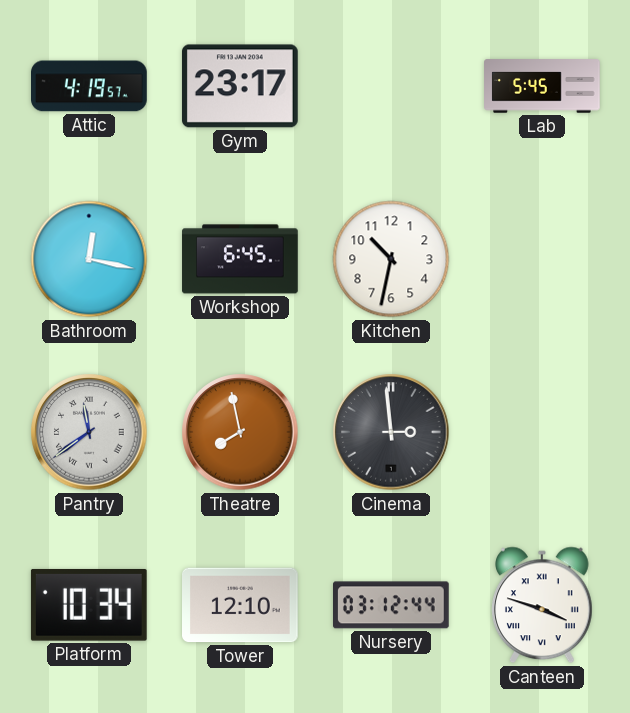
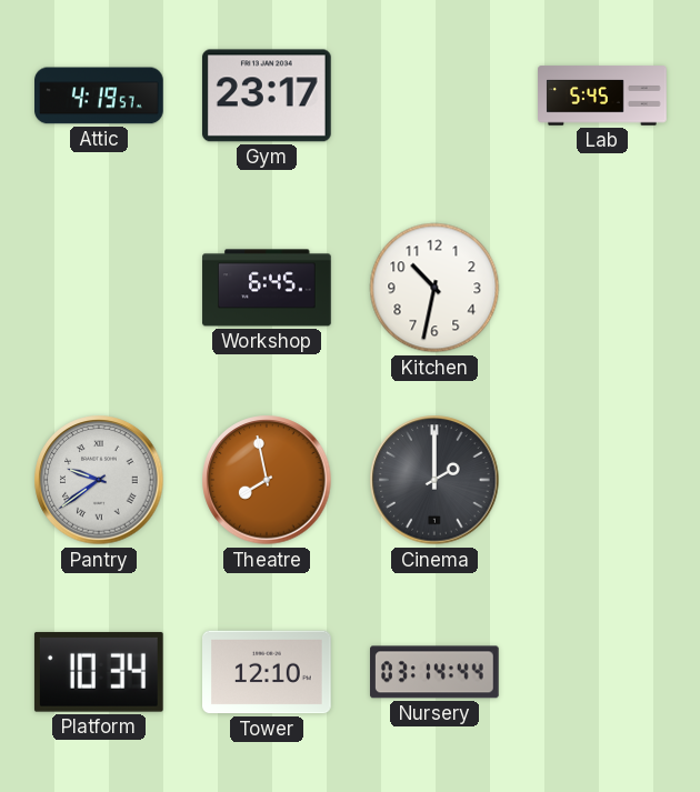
Bathroom: 12:17 -> none (89, 259)
Pantry: 11:39 -> 9:39 (99, 480)
Cinema: 2:59 -> 2:00 (434, 480)
Nursery: 03:12 -> 03:14 (436, 672)
Canteen: 3:48 -> none (543, 605)
